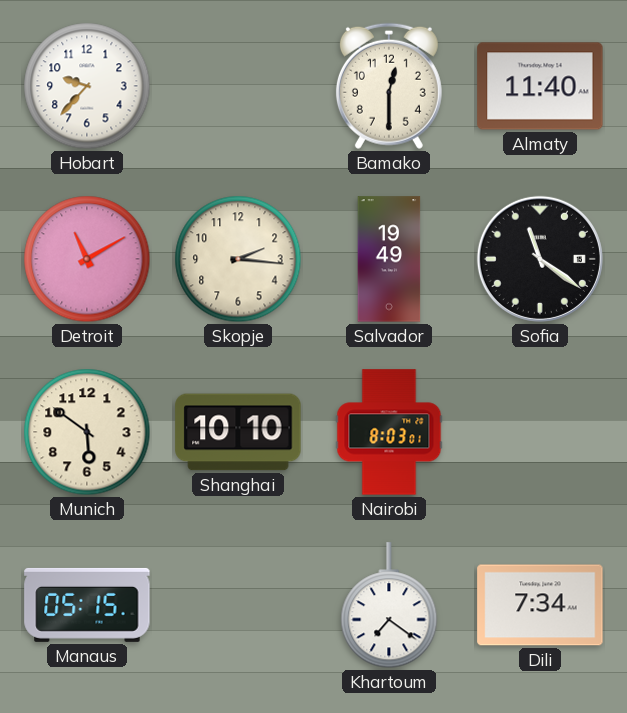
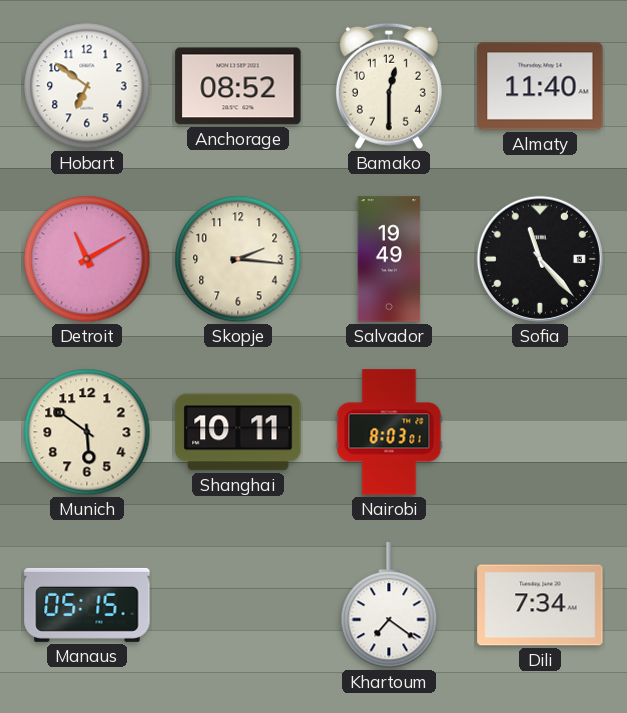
Hobart: 9:37 -> 6:51 (87, 86)
Anchorage: none -> 08:52 (238, 86)
Sofia: 11:21 -> 11:23 (540, 259)
Shanghai: 10:10 -> 10:11 (238, 432)
